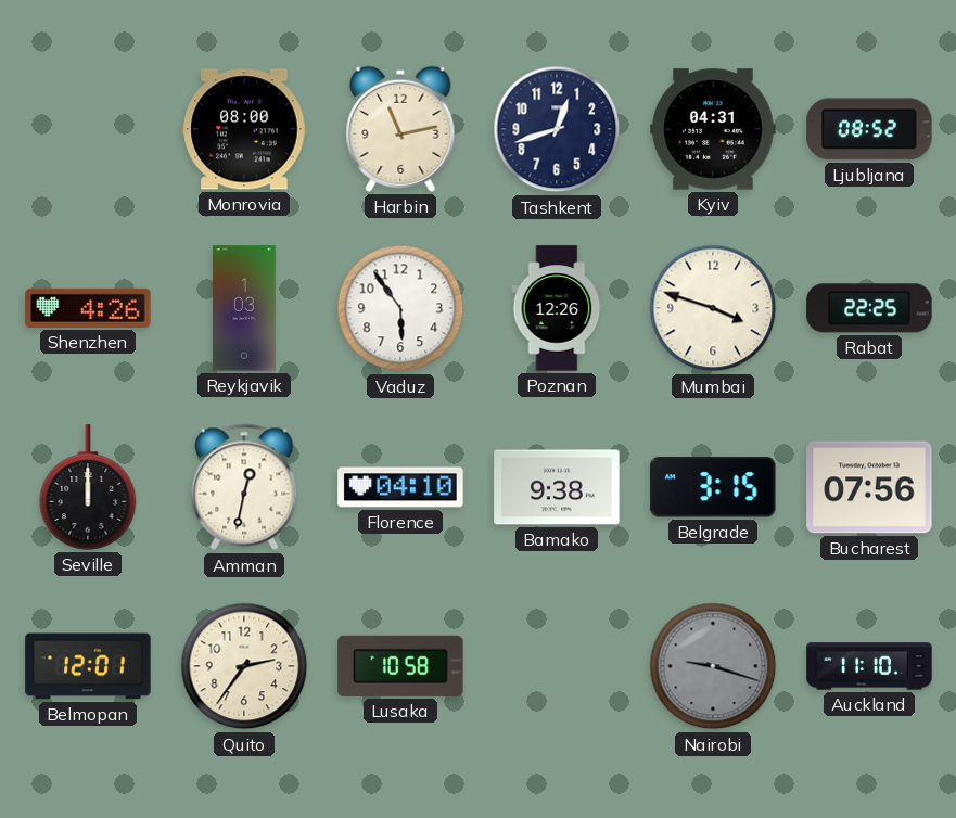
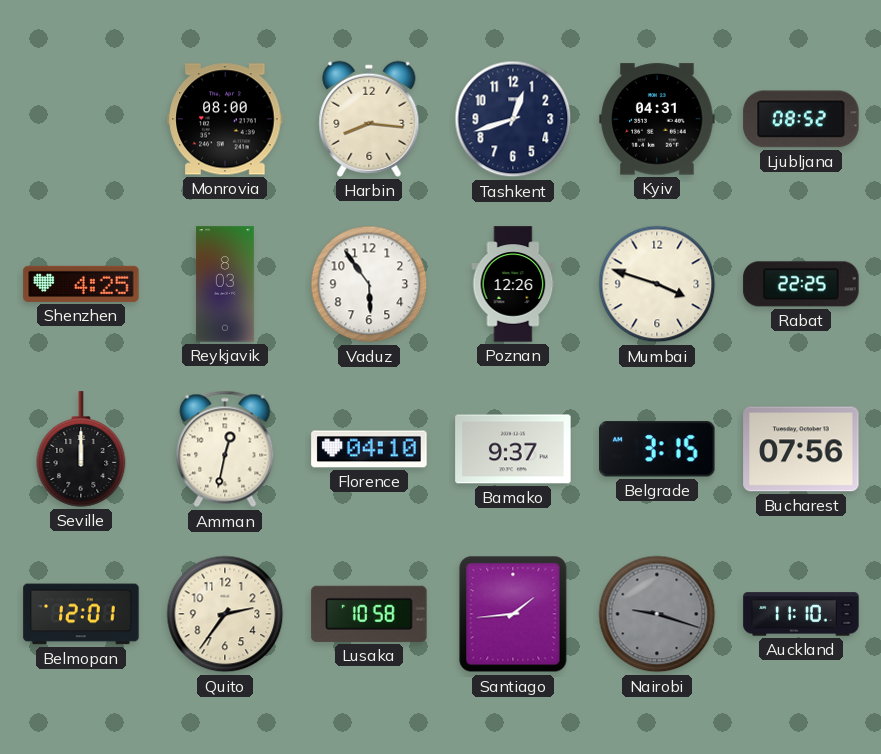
Harbin: 11:13 -> 8:16 (369, 119)
Shenzhen: 4:26 -> 4:25 (81, 284)
Reykjavik: 1:03 -> 8:03 (225, 284)
Bamako: 9:38 -> 9:37 (513, 449)
Santiago: none -> 1:44 (513, 614)
